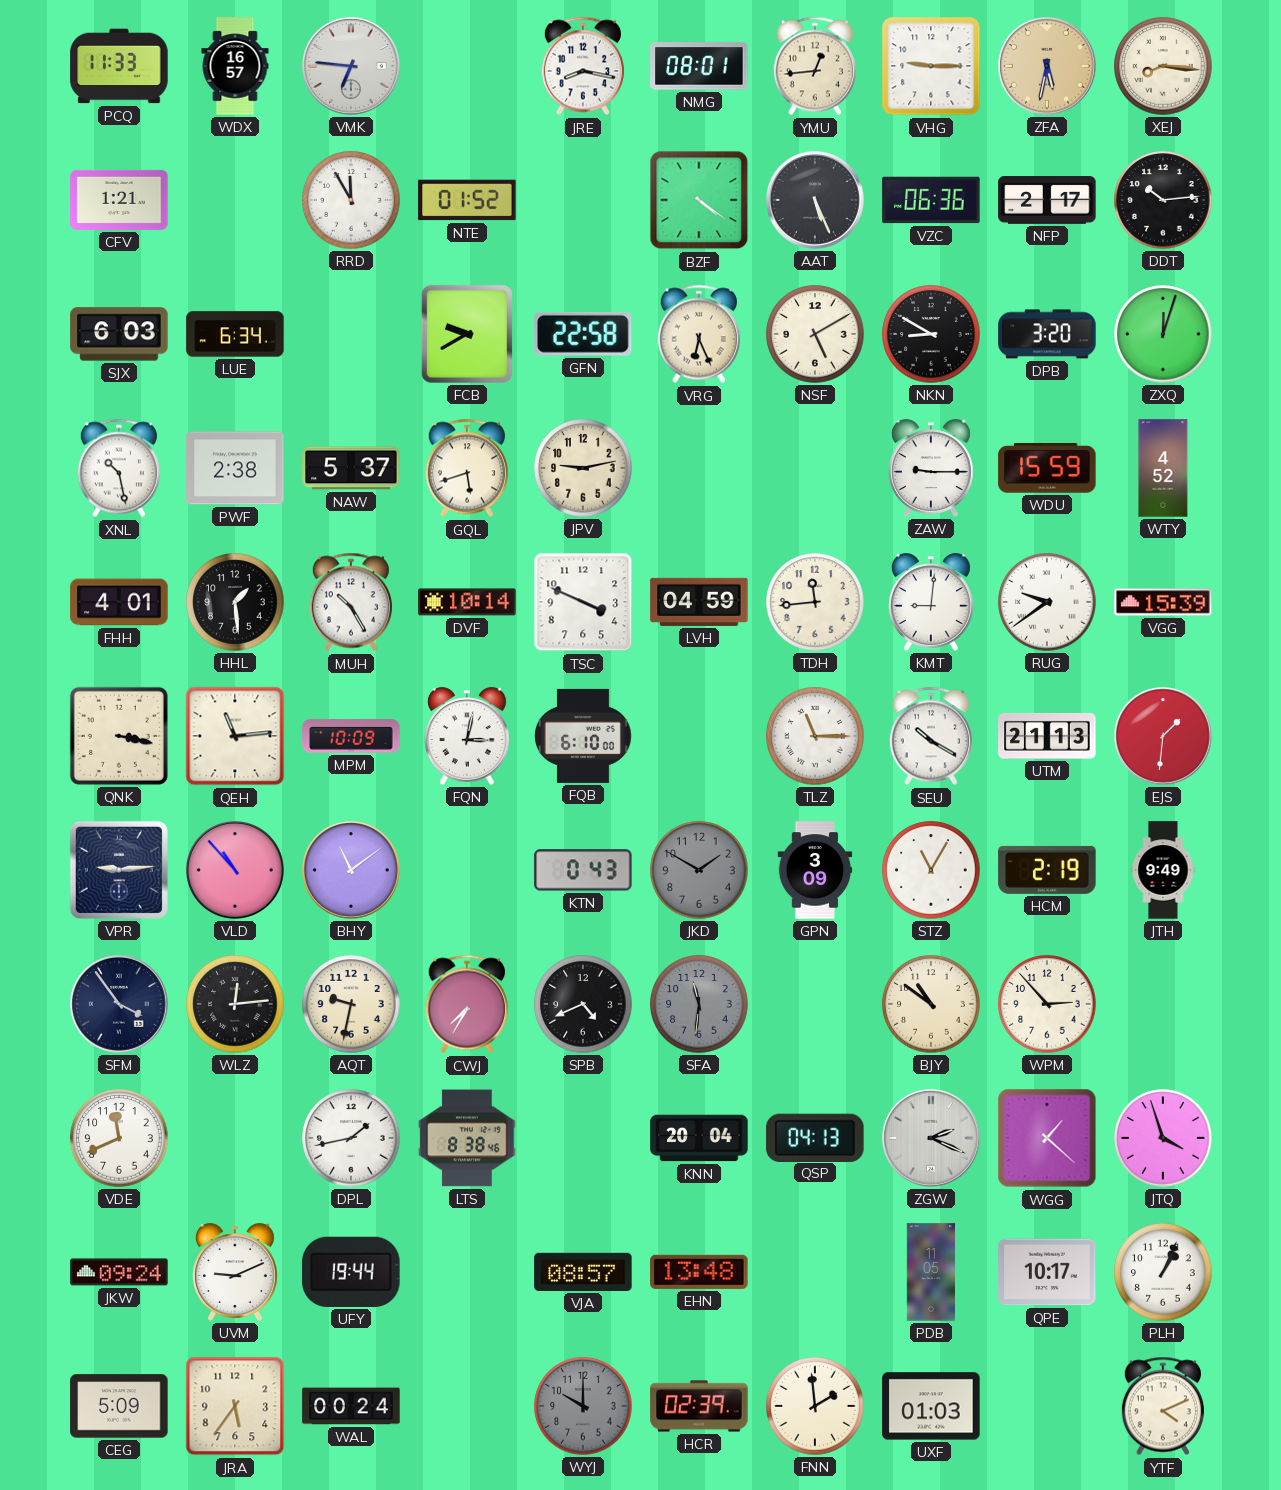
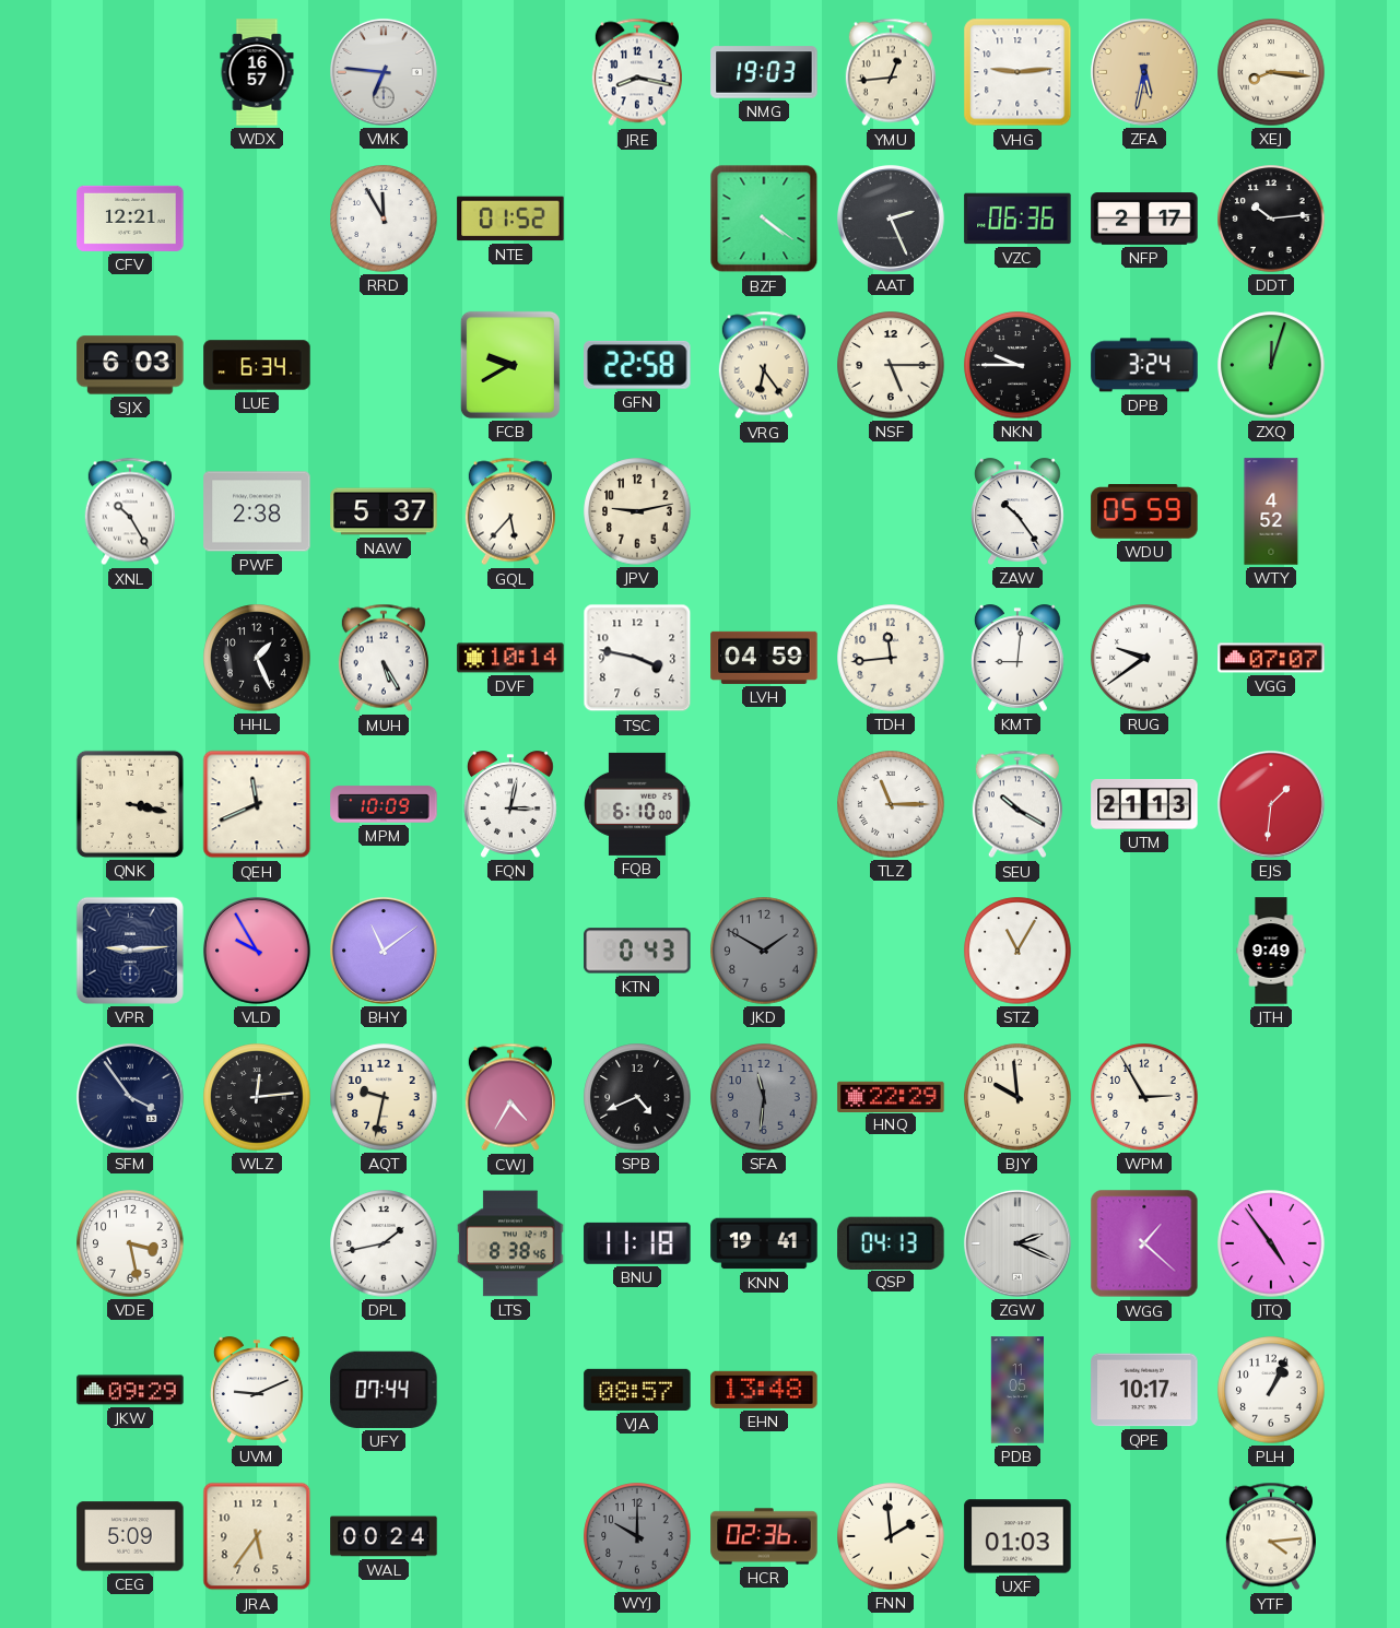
PCQ: 11:33 -> none (119, 66)
NMG: 08:01 -> 19:03 (764, 72)
VHG: 9:15 -> 9:14 (1017, 72)
CFV: 1:21 -> 12:21 (130, 219)
AAT: 5:26 -> 2:26 (891, 219)
VRG: 6:26 -> 6:24 (764, 365)
NSF: 5:10 -> 5:15 (891, 365)
NKN: 8:50 -> 9:45 (1017, 365)
DPB: 3:20 -> 3:24 (1144, 365)
XNL: 10:28 -> 10:25 (130, 511)
GQL: 5:42 -> 5:37 (510, 511)
ZAW: 9:15 -> 10:24 (1017, 511)
WDU: 15:59 -> 05:59 (1144, 512)
FHH: 4:01 -> none (119, 602)
HHL: 1:29 -> 1:26 (257, 658)
MUH: 10:25 -> 5:25 (384, 658)
TSC: 3:49 -> 3:47 (637, 658)
VGG: 15:39 -> 07:07 (1271, 658)
QEH: 11:14 -> 11:41 (257, 804)
VLD: 10:53 -> 9:55 (257, 951)
GPN: 3:09 -> none (815, 870)
HCM: 2:19 -> none (1047, 870)
CWJ: 7:35 -> 4:35 (510, 1097)
HNQ: none -> 22:29 (891, 1096)
BJY: 10:51 -> 9:59 (1017, 1097)
WPM: 2:53 -> 2:55 (1144, 1097)
VDE: 11:41 -> 3:28 (130, 1243)
BNU: none -> 11:18 (637, 1243)
KNN: 20:04 -> 19:41 (764, 1243)
JTQ: 3:57 -> 4:54 (1271, 1243)
JKW: 09:24 -> 09:29 (130, 1390)
UFY: 19:44 -> 07:44 (384, 1390)
HCR: 02:39 -> 02:36 (764, 1536)
YTF: 4:11 -> 4:14 (1271, 1536)
